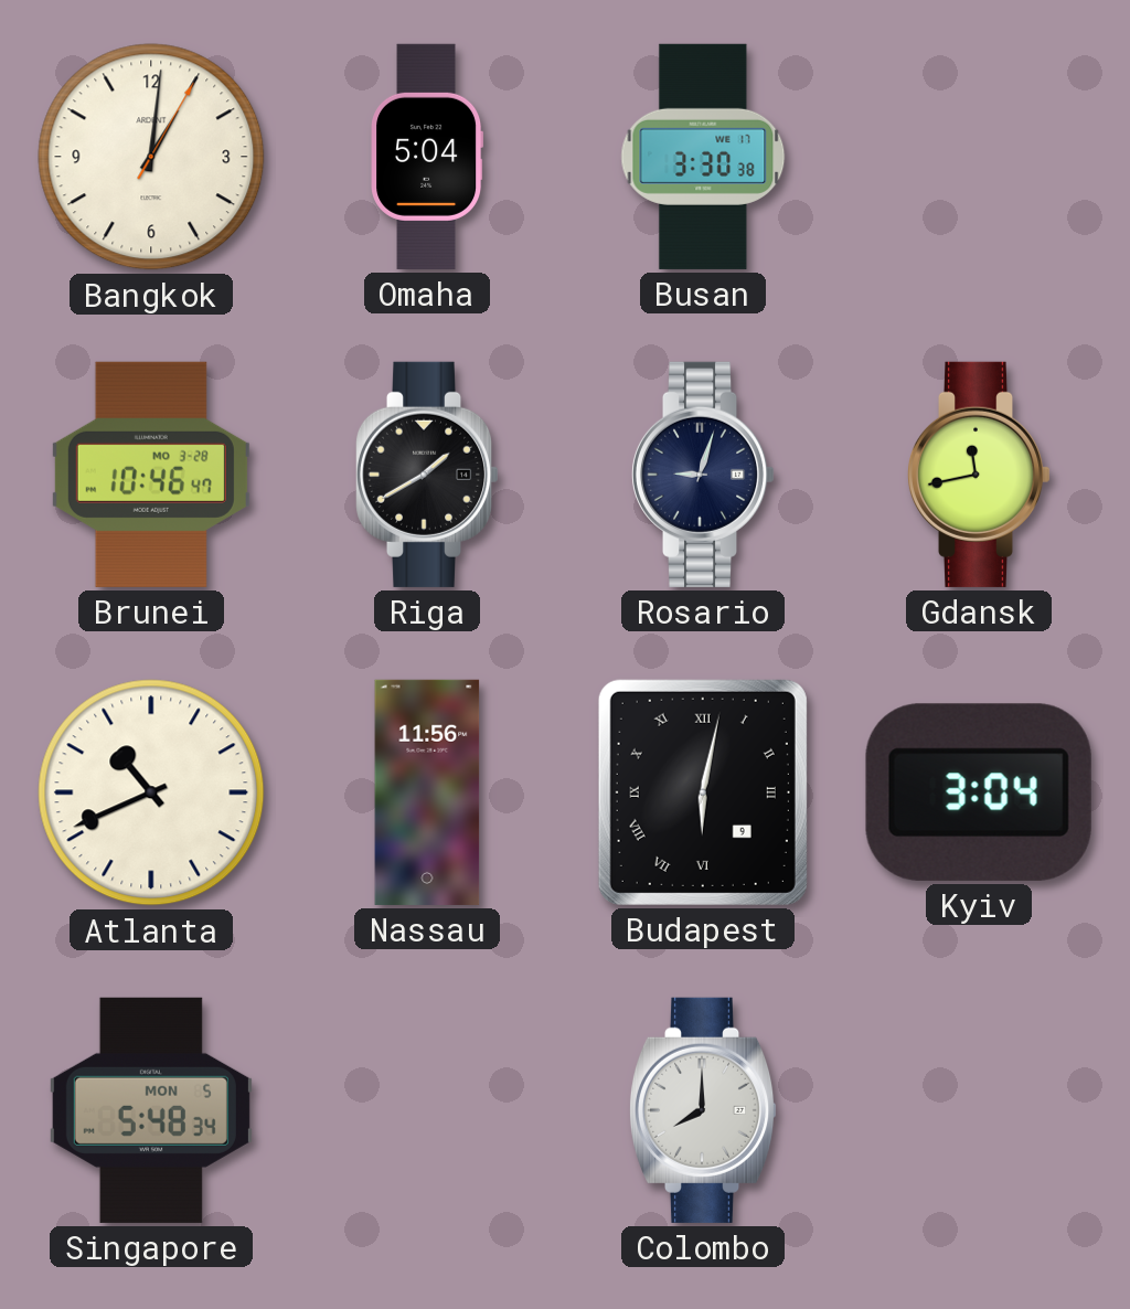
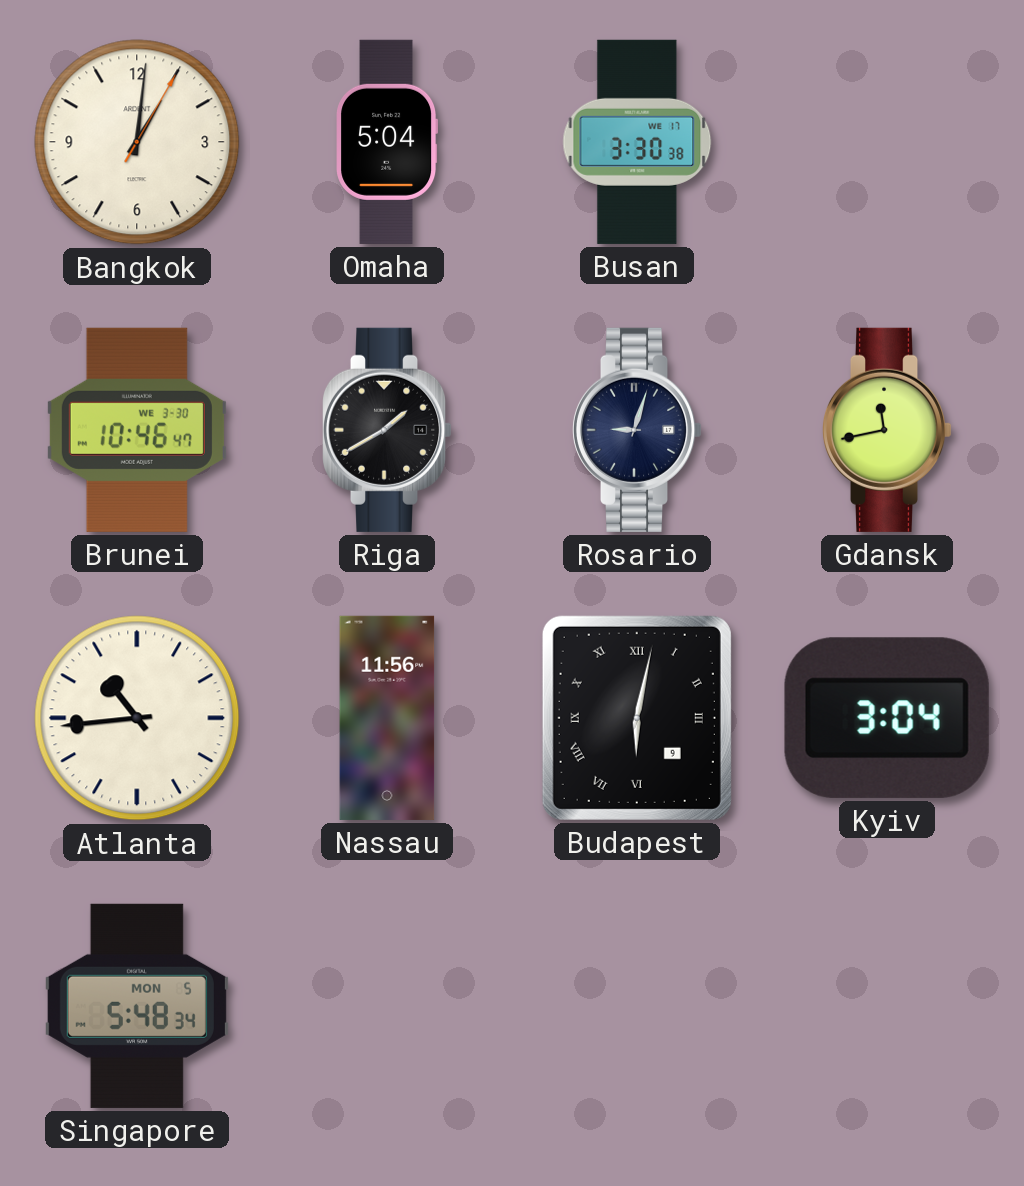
Brunei date: MO 3-28 -> WE 3-30 (137, 430)
Atlanta: 10:41 -> 10:44 (137, 718)
Colombo: 8:00 -> none (703, 1110)
